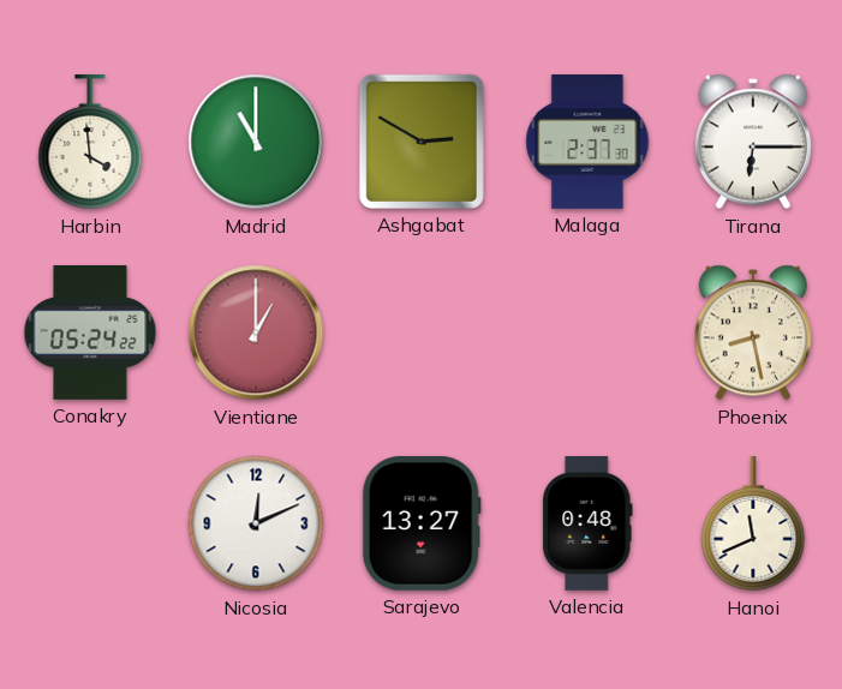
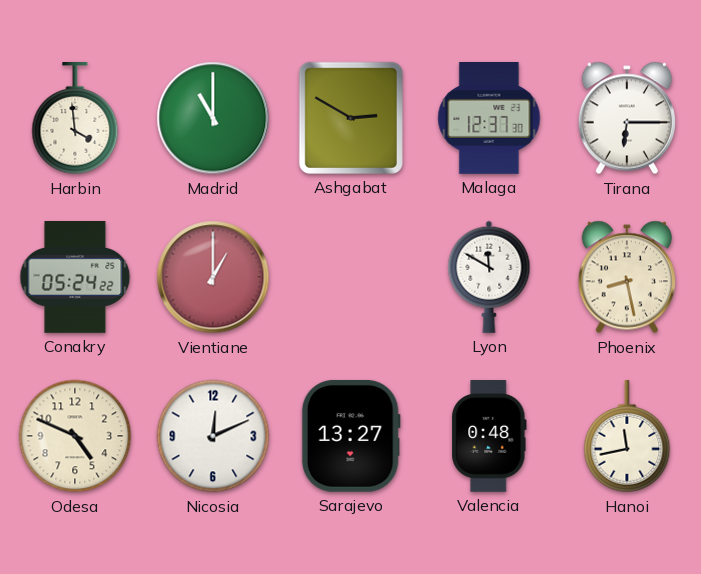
Malaga: 2:37 -> 12:37 (489, 119)
Lyon: none -> 11:50 (489, 277)
Odesa: none -> 4:49 (75, 436)
Hanoi: 11:41 -> 11:43 (627, 437)
